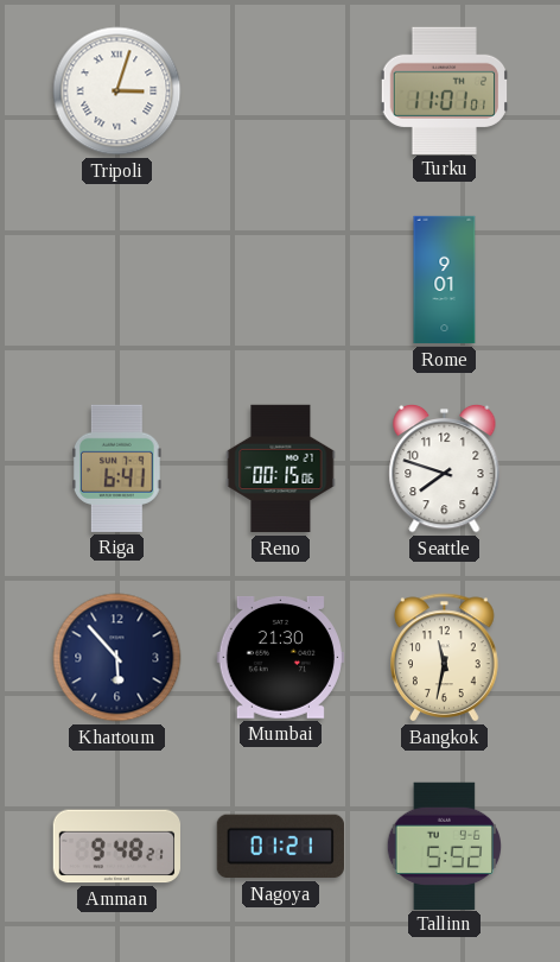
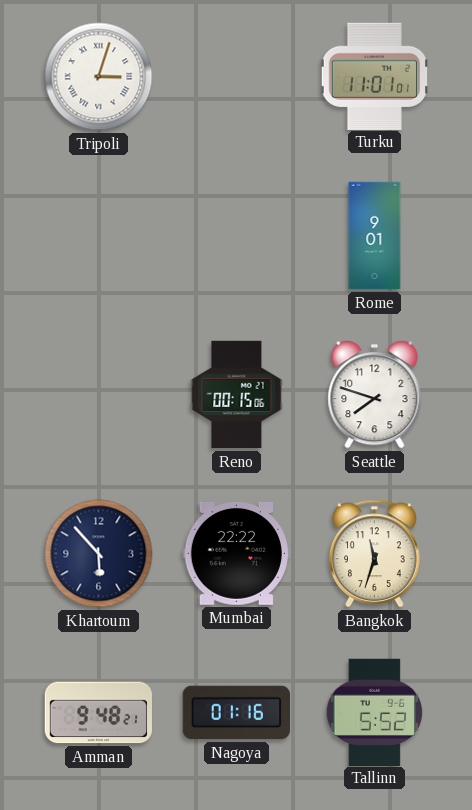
Riga: 6:41 -> none (117, 468)
Mumbai: 21:30 -> 22:22 (236, 553)
Bangkok: 11:32 -> 11:33 (375, 554)
Nagoya: 01:21 -> 01:16 (236, 713)
